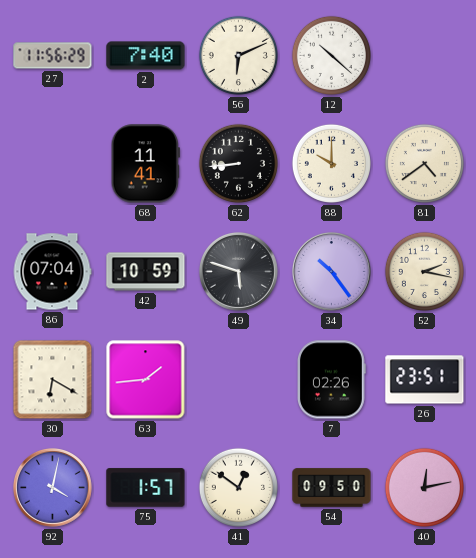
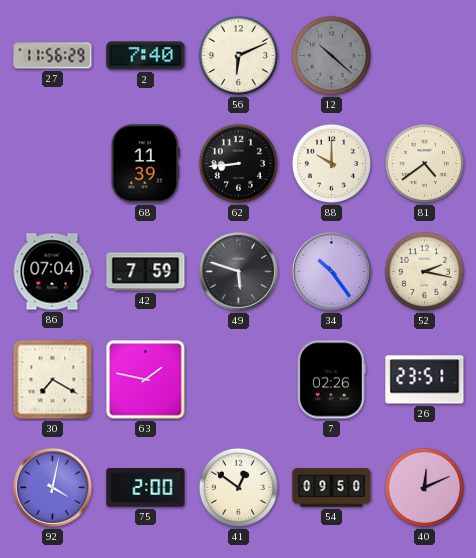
12 dial: white -> grey (331, 55)
68: 11:41 -> 11:39 (145, 164)
42: 10:59 -> 7:59 (146, 272)
30: 6:20 -> 7:20 (53, 380)
63: 1:44 -> 1:47 (146, 380)
75: 1:57 -> 2:00 (146, 488)
40: 12:13 -> 12:11 (424, 487)
